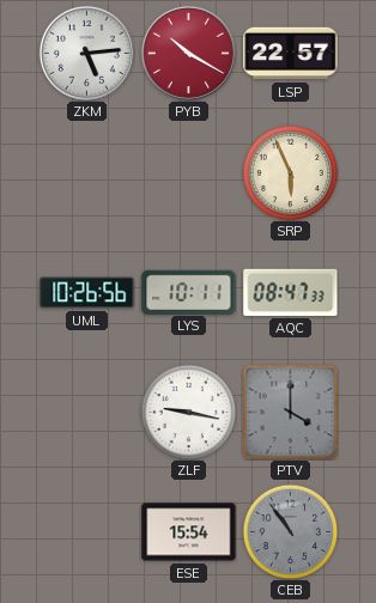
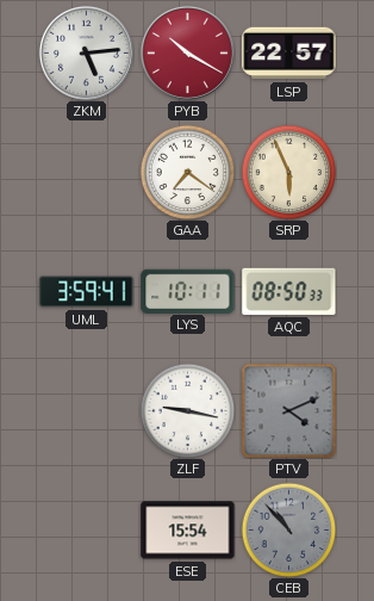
GAA: none -> 7:21 (187, 172)
UML: 10:26 -> 3:59 (87, 292)
AQC: 08:47 -> 08:50 (289, 291)
PTV: 4:00 -> 4:11 (288, 410)
CEB: 10:54 -> 10:53 (288, 529)
